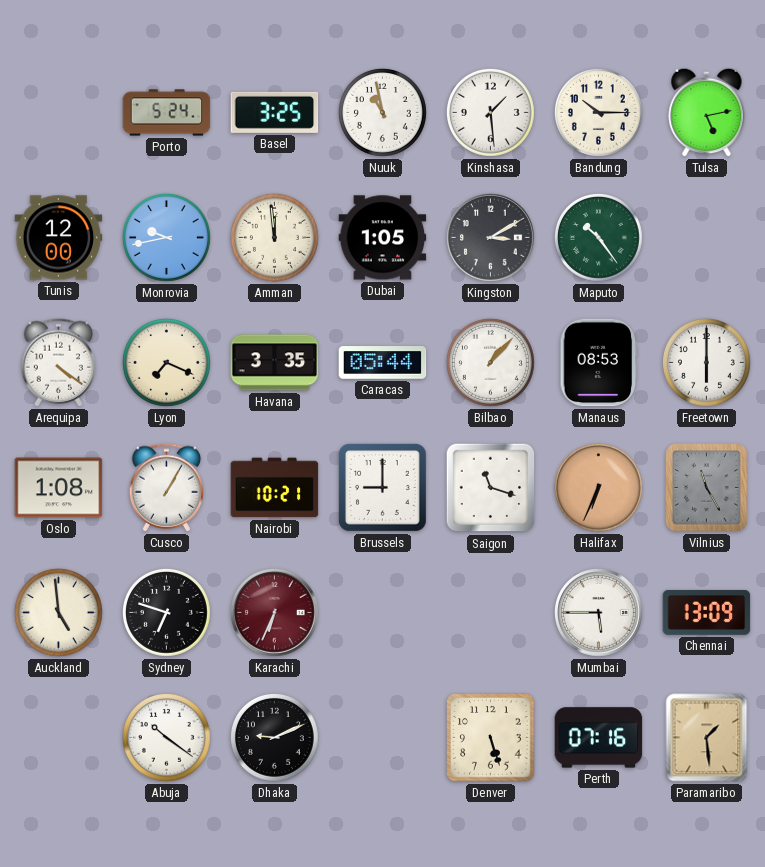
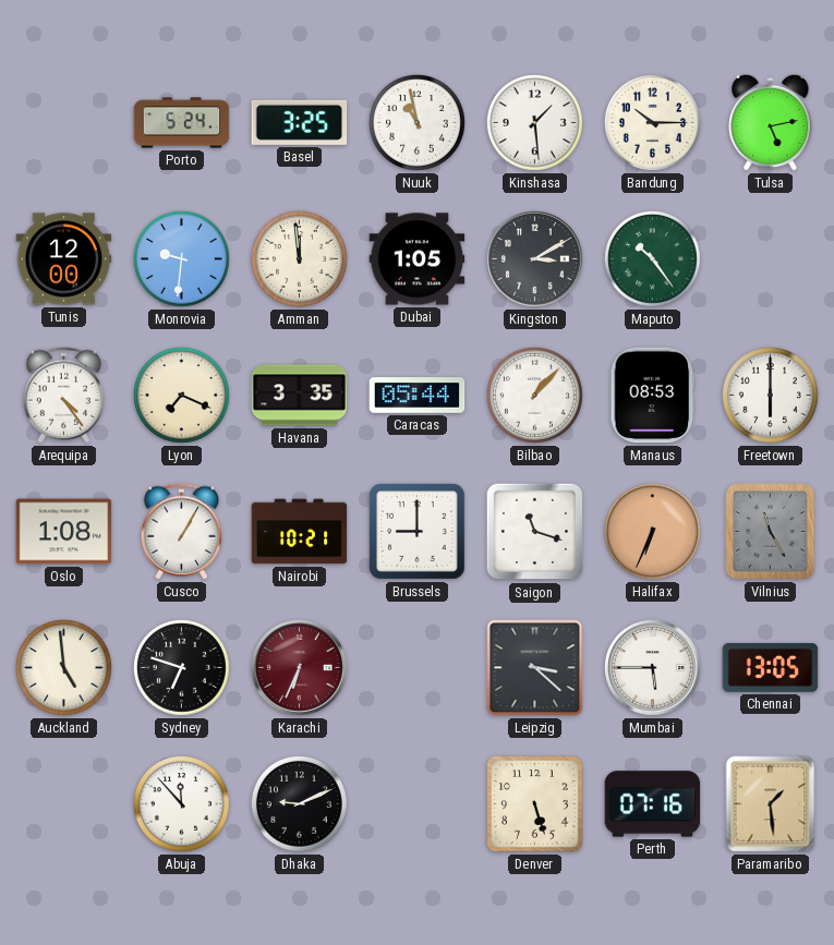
Monrovia: 9:43 -> 9:31 (181, 258)
Arequipa: 4:21 -> 4:24 (63, 396)
Leipzig: none -> 3:22 (535, 668)
Chennai: 13:09 -> 13:05 (771, 667)
Abuja: 10:21 -> 11:53 (181, 803)
